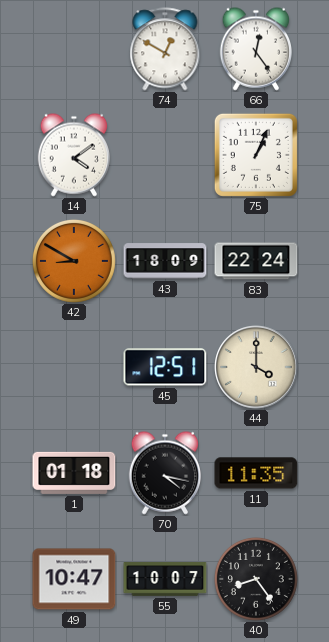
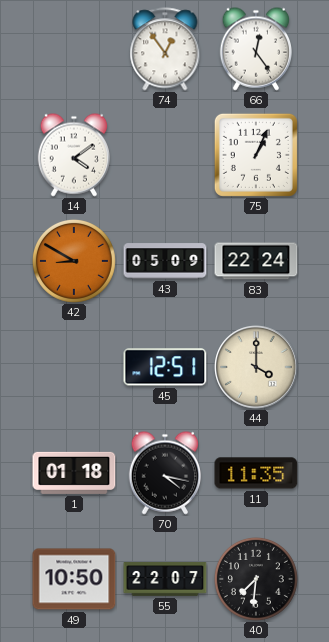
74: 12:50 -> 12:54 (165, 49)
43: 18:09 -> 05:09 (165, 261)
49: 10:47 -> 10:50 (74, 579)
55: 10:07 -> 22:07 (165, 579)
40: 8:24 -> 7:31 (256, 579)
